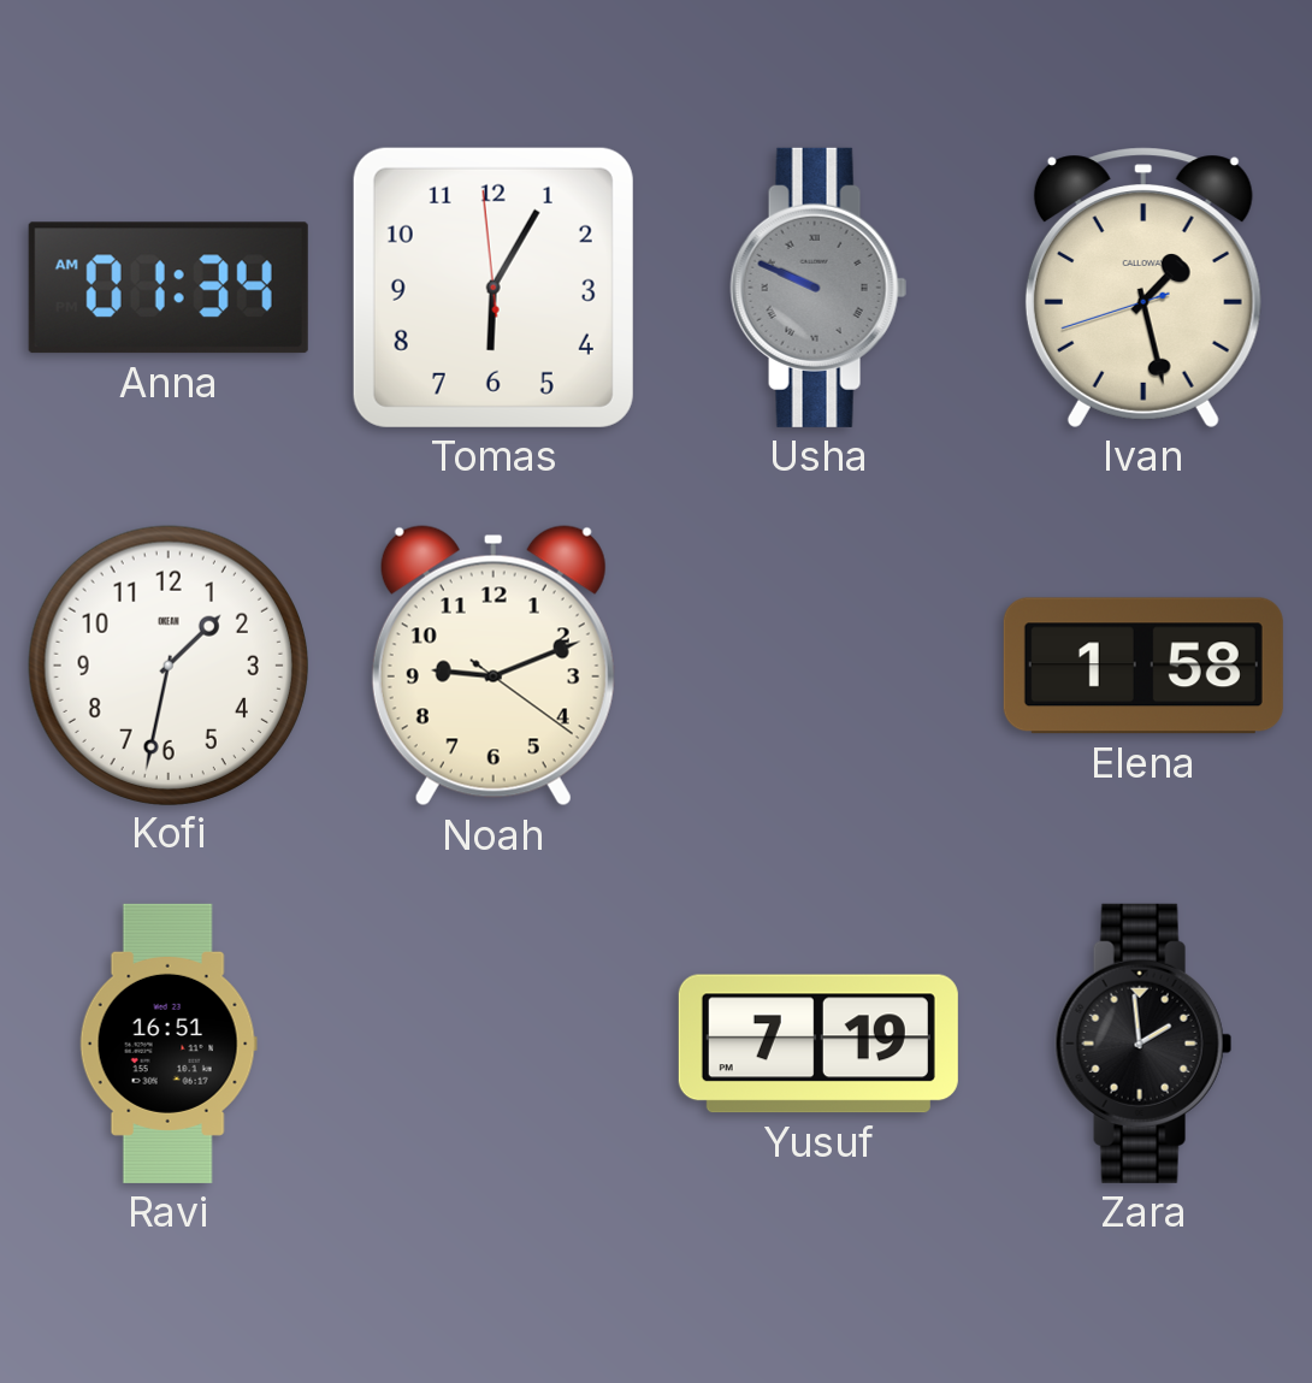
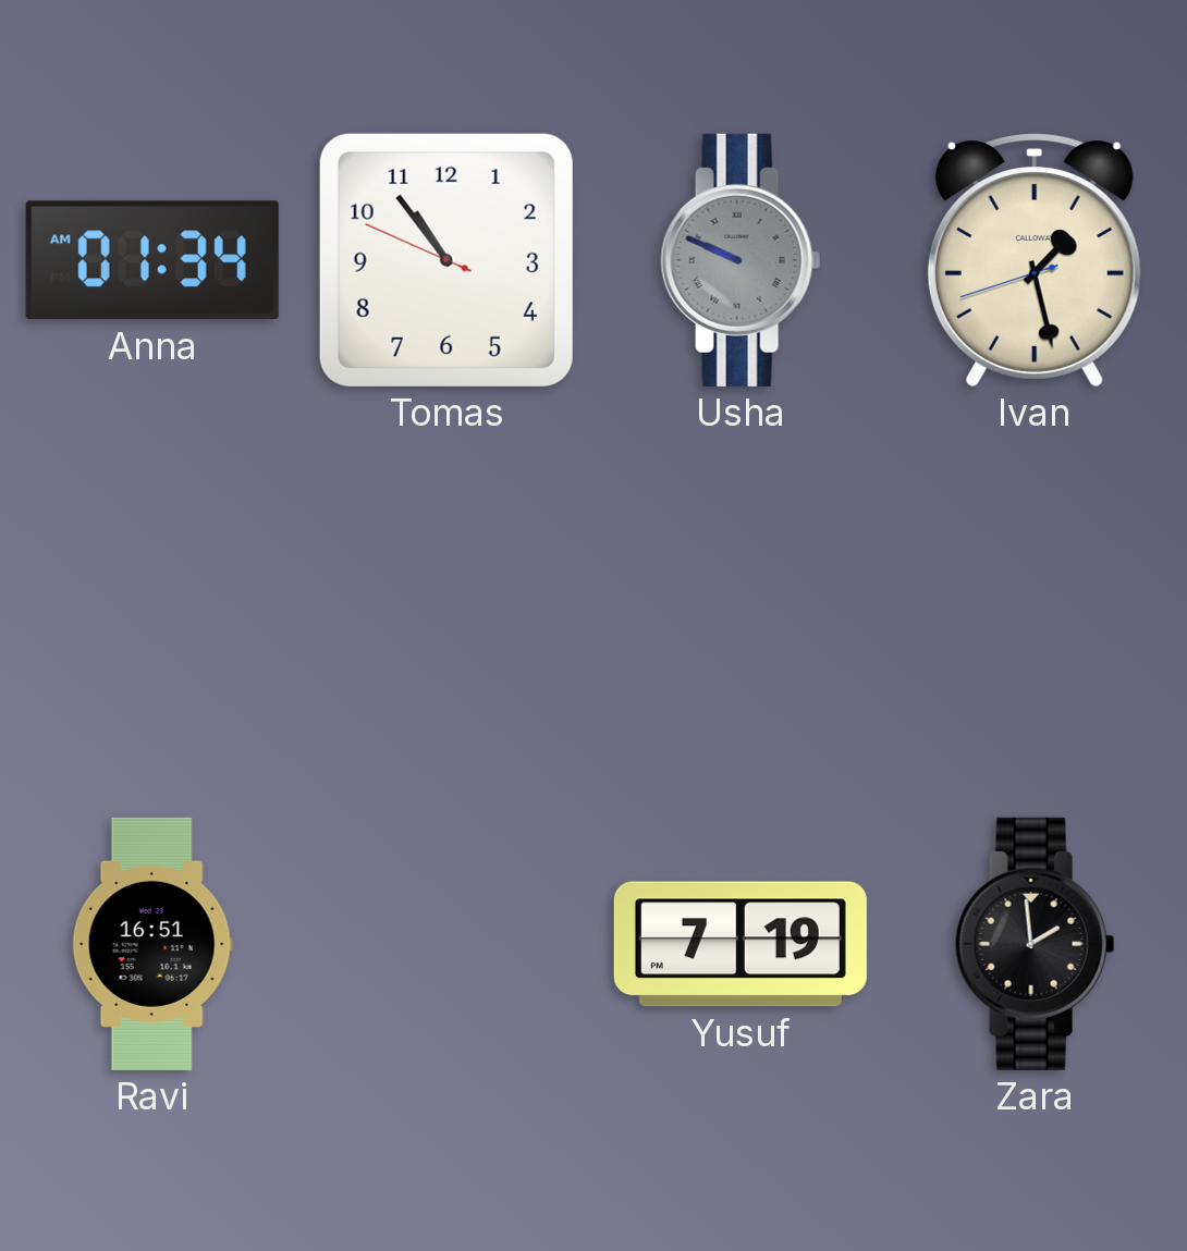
Tomas: 6:04 -> 10:53 (446, 260)
Kofi: 1:32 -> none (167, 664)
Noah: 9:11 -> none (494, 666)
Elena: 1:58 -> none (1143, 666)
